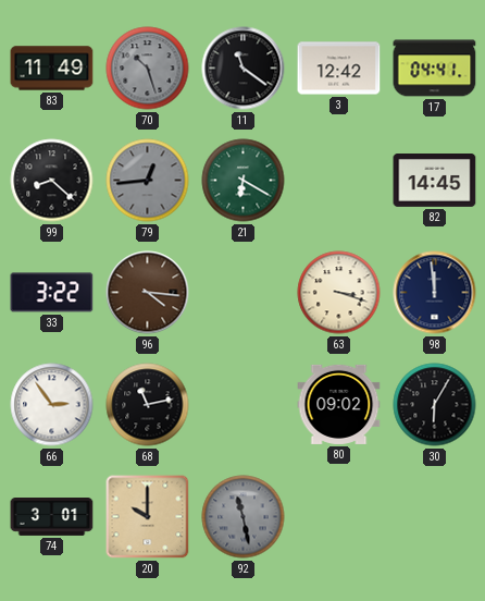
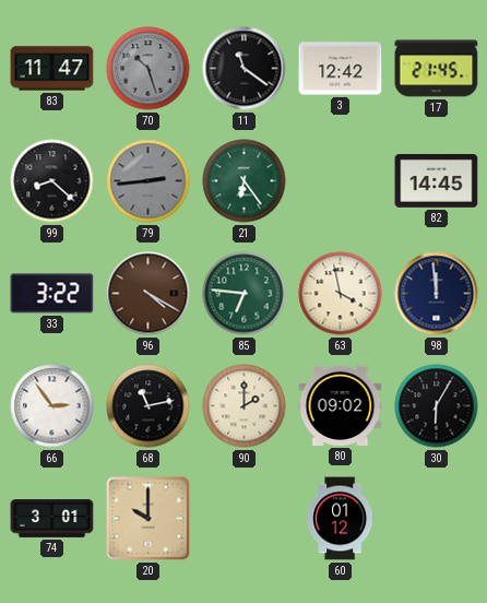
83: 11:49 -> 11:47 (52, 69)
17: 04:41 -> 21:45 (437, 69)
79: 12:44 -> 2:44 (149, 181)
21: 6:20 -> 6:24 (245, 181)
96: 4:16 -> 4:20 (149, 294)
85: none -> 6:46 (245, 294)
63: 3:18 -> 3:58 (341, 294)
90: none -> 2:00 (245, 406)
92: 11:28 -> none (244, 517)
60: none -> 01:12 (341, 519)
